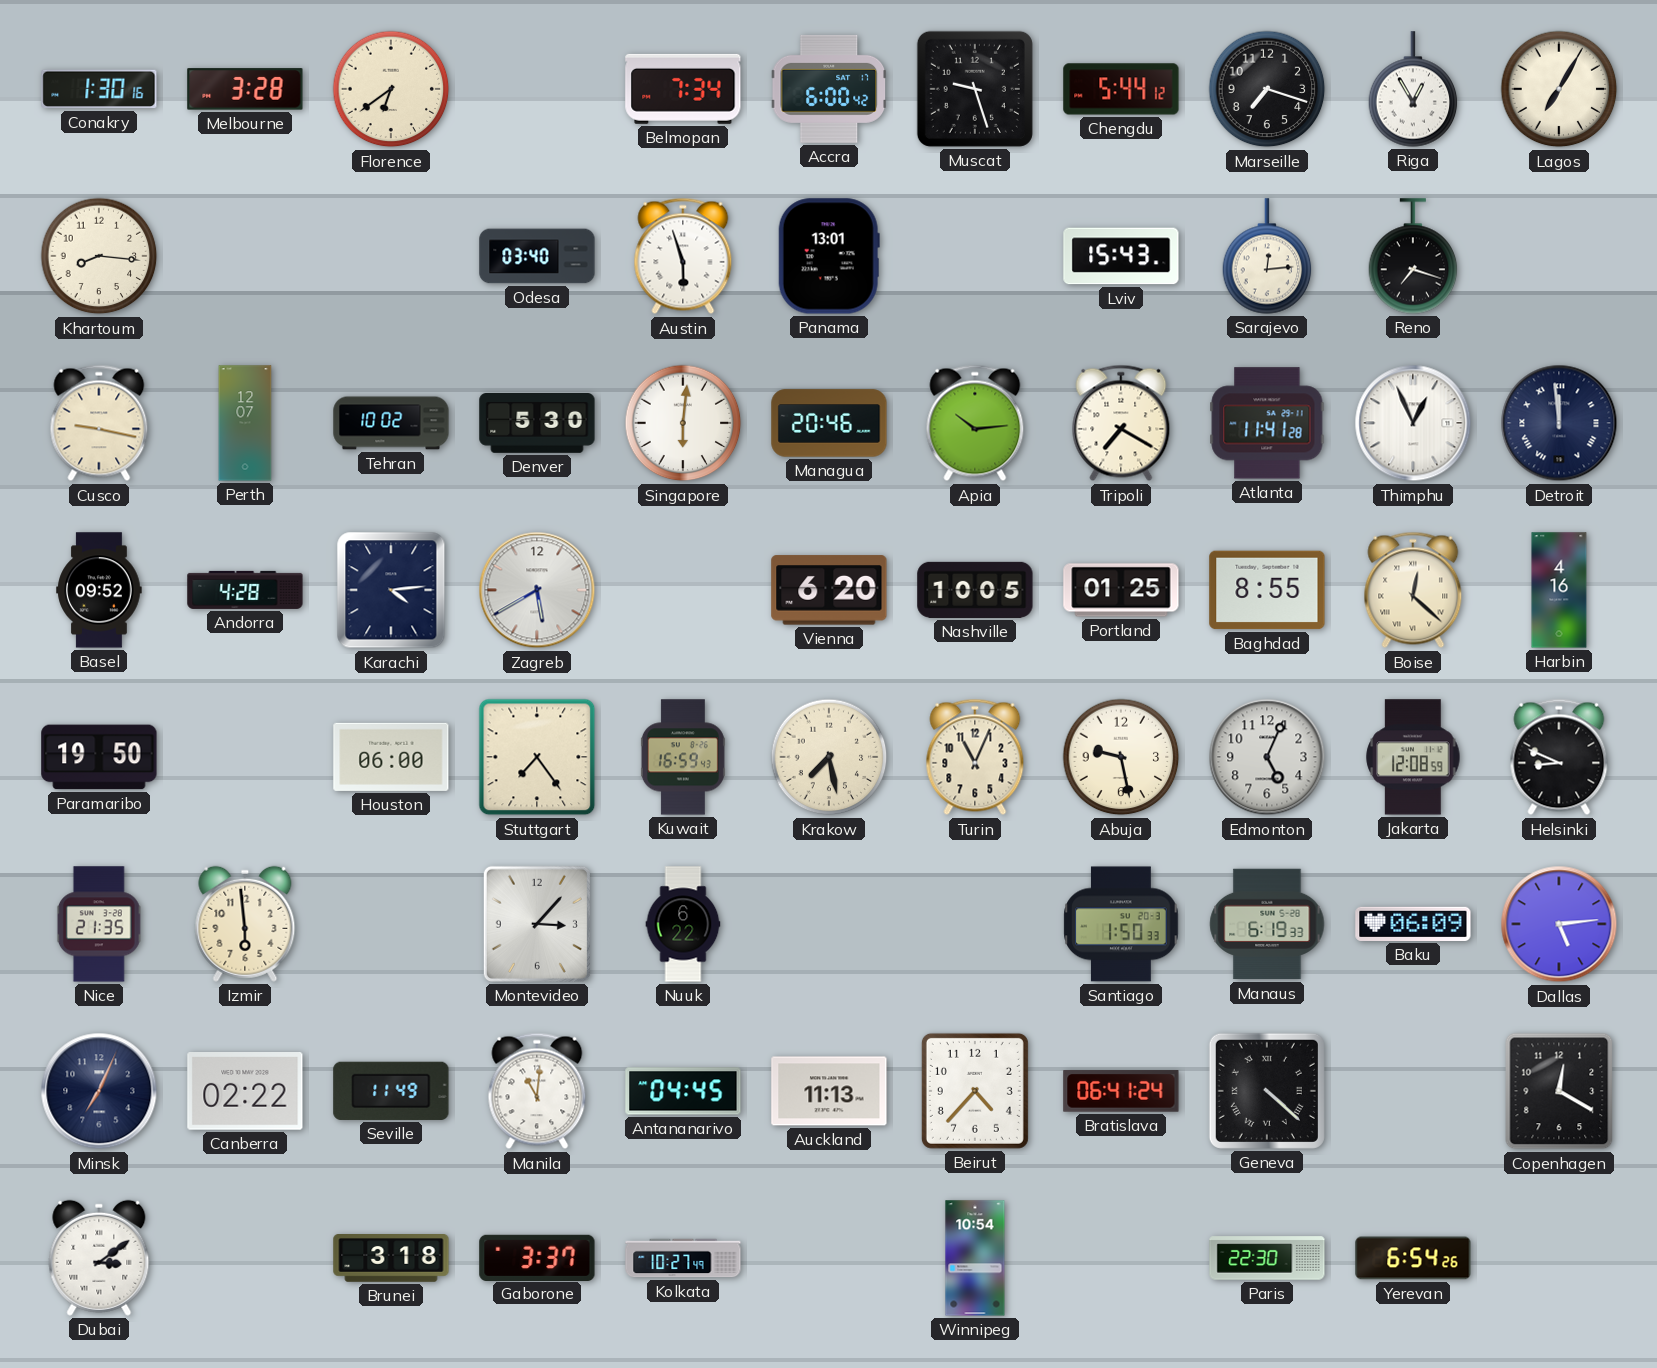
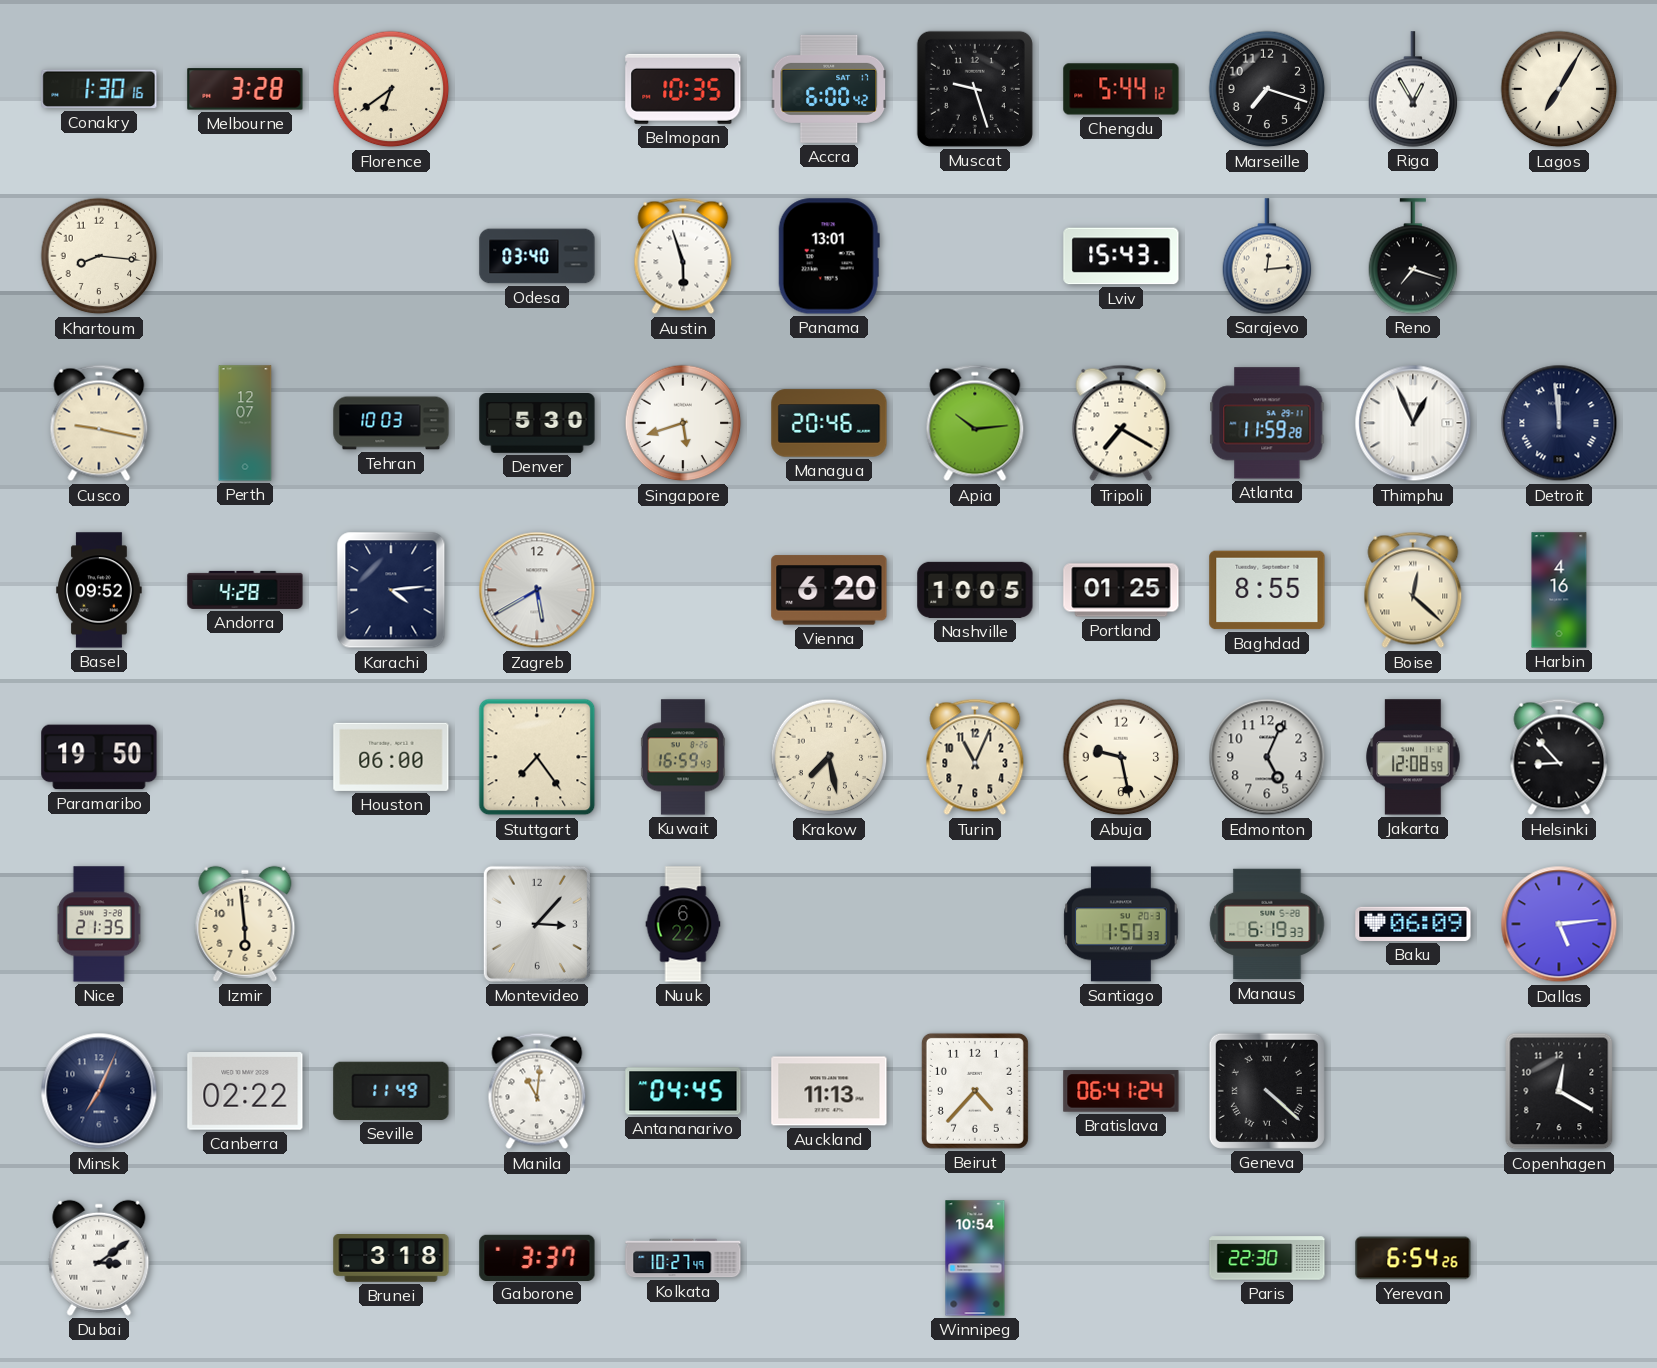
Belmopan: 7:34 -> 10:35 (683, 89)
Tehran: 10:02 -> 10:03 (391, 423)
Singapore: 6:01 -> 5:42 (683, 423)
Atlanta: 11:41 -> 11:59 (1267, 423)
Helsinki: 8:49 -> 8:53 (1559, 757)
